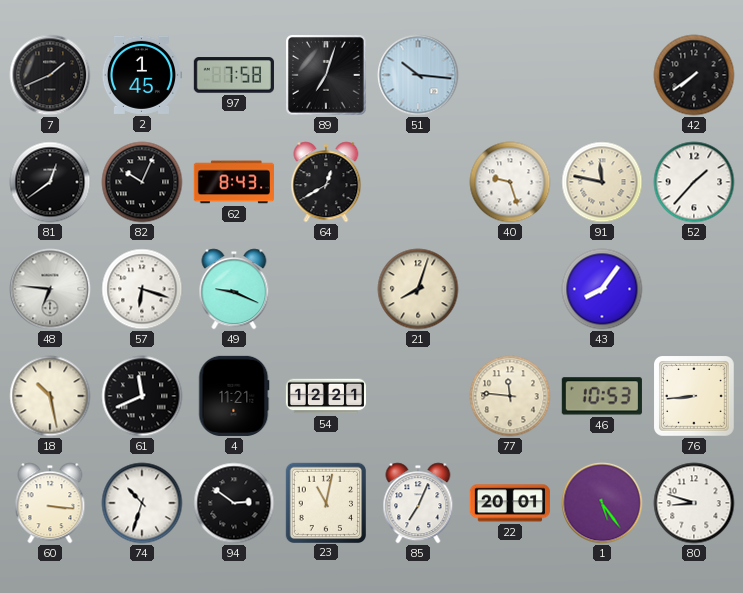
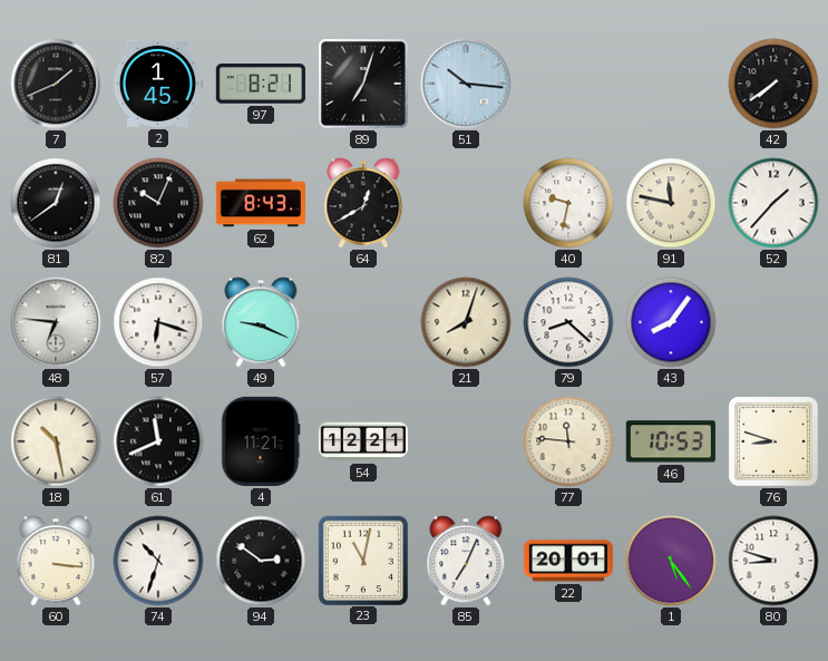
97: 7:58 -> 8:21 (261, 84)
40: 9:27 -> 9:32 (568, 203)
79: none -> 8:22 (568, 322)
76: 8:44 -> 8:48 (775, 443)
